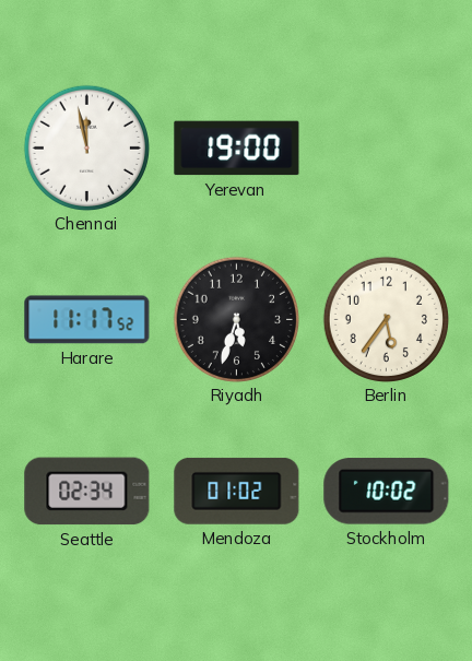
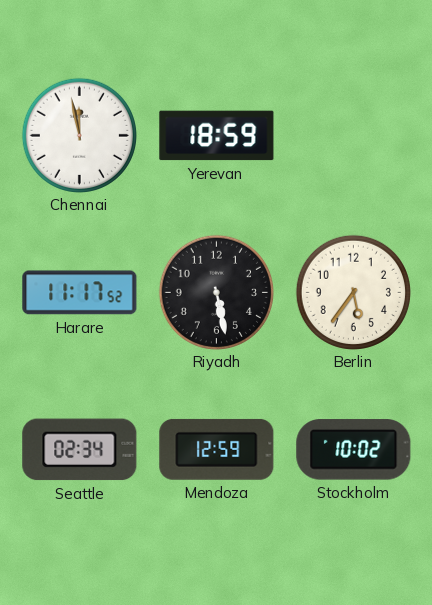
Yerevan: 19:00 -> 18:59 (217, 136)
Riyadh: 5:33 -> 5:28 (216, 292)
Mendoza: 01:02 -> 12:59 (217, 449)
